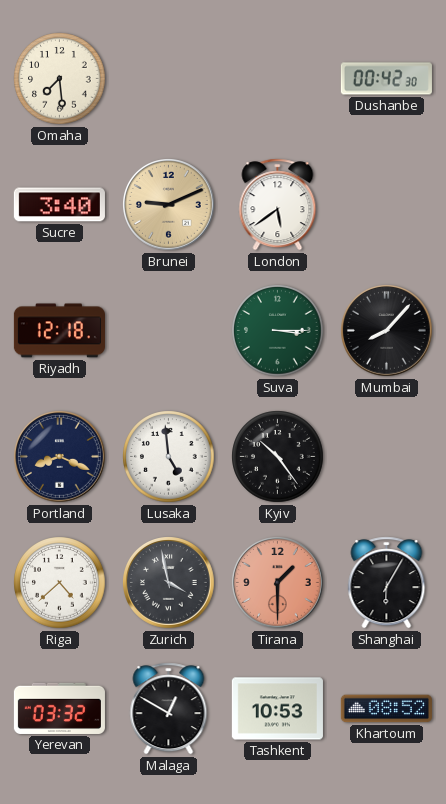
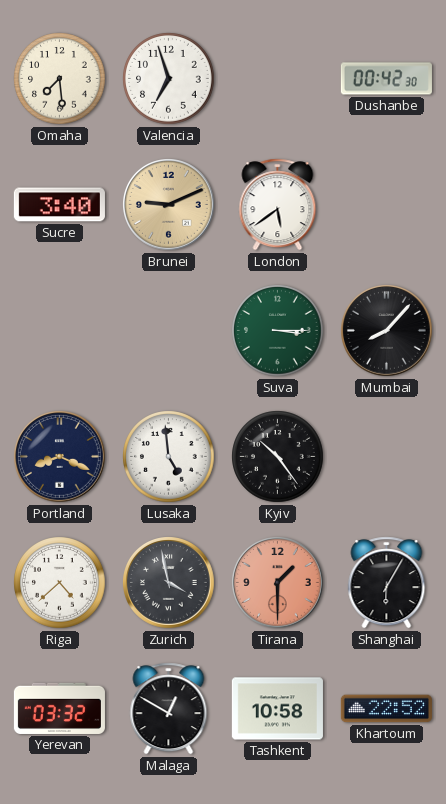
Valencia: none -> 6:57 (169, 79)
Riyadh: 12:18 -> none (59, 331)
Tashkent: 10:53 -> 10:58 (277, 709)
Khartoum: 08:52 -> 22:52 (386, 709)
